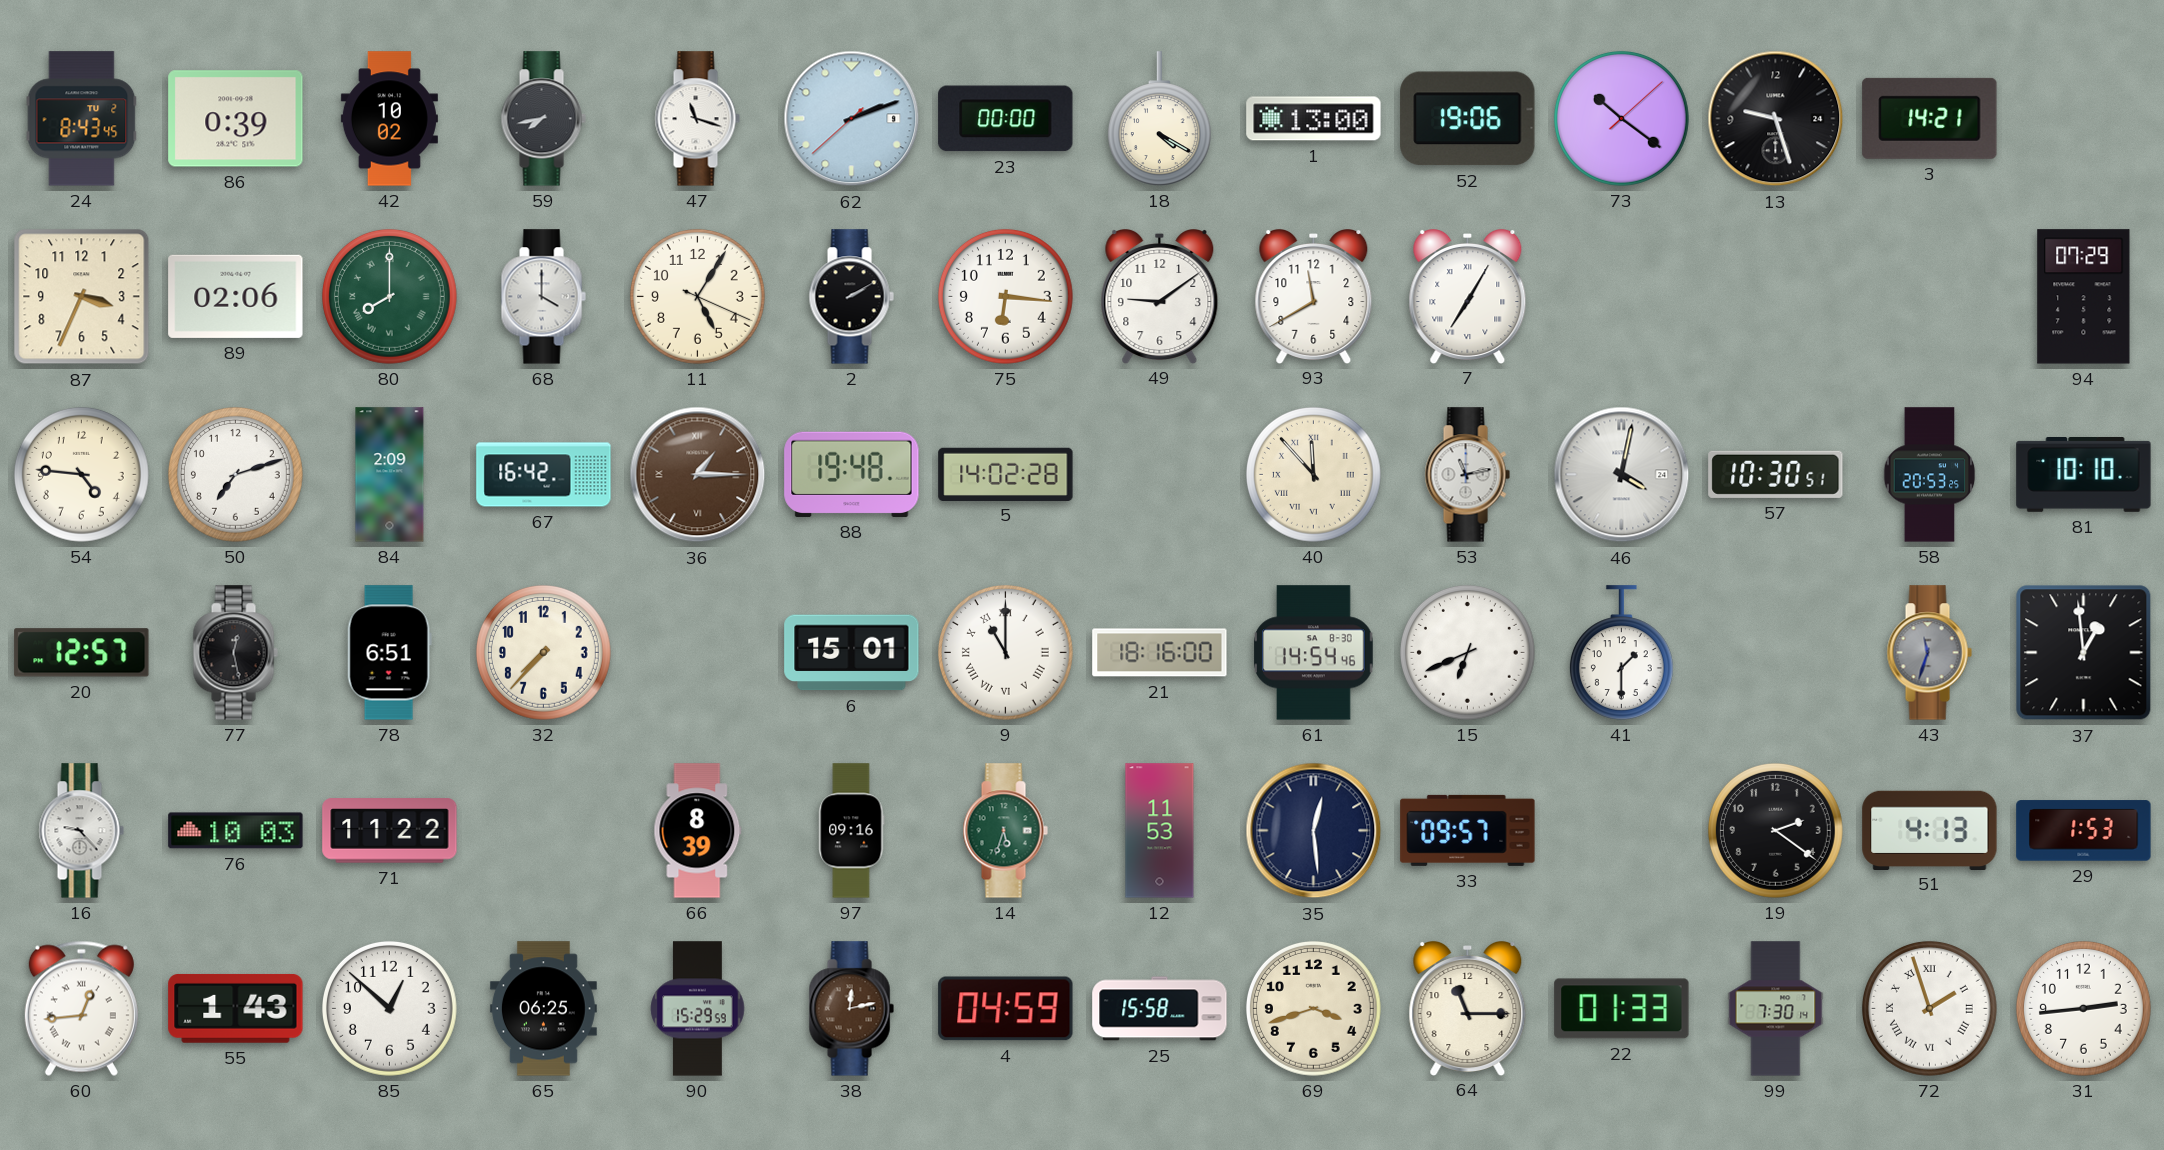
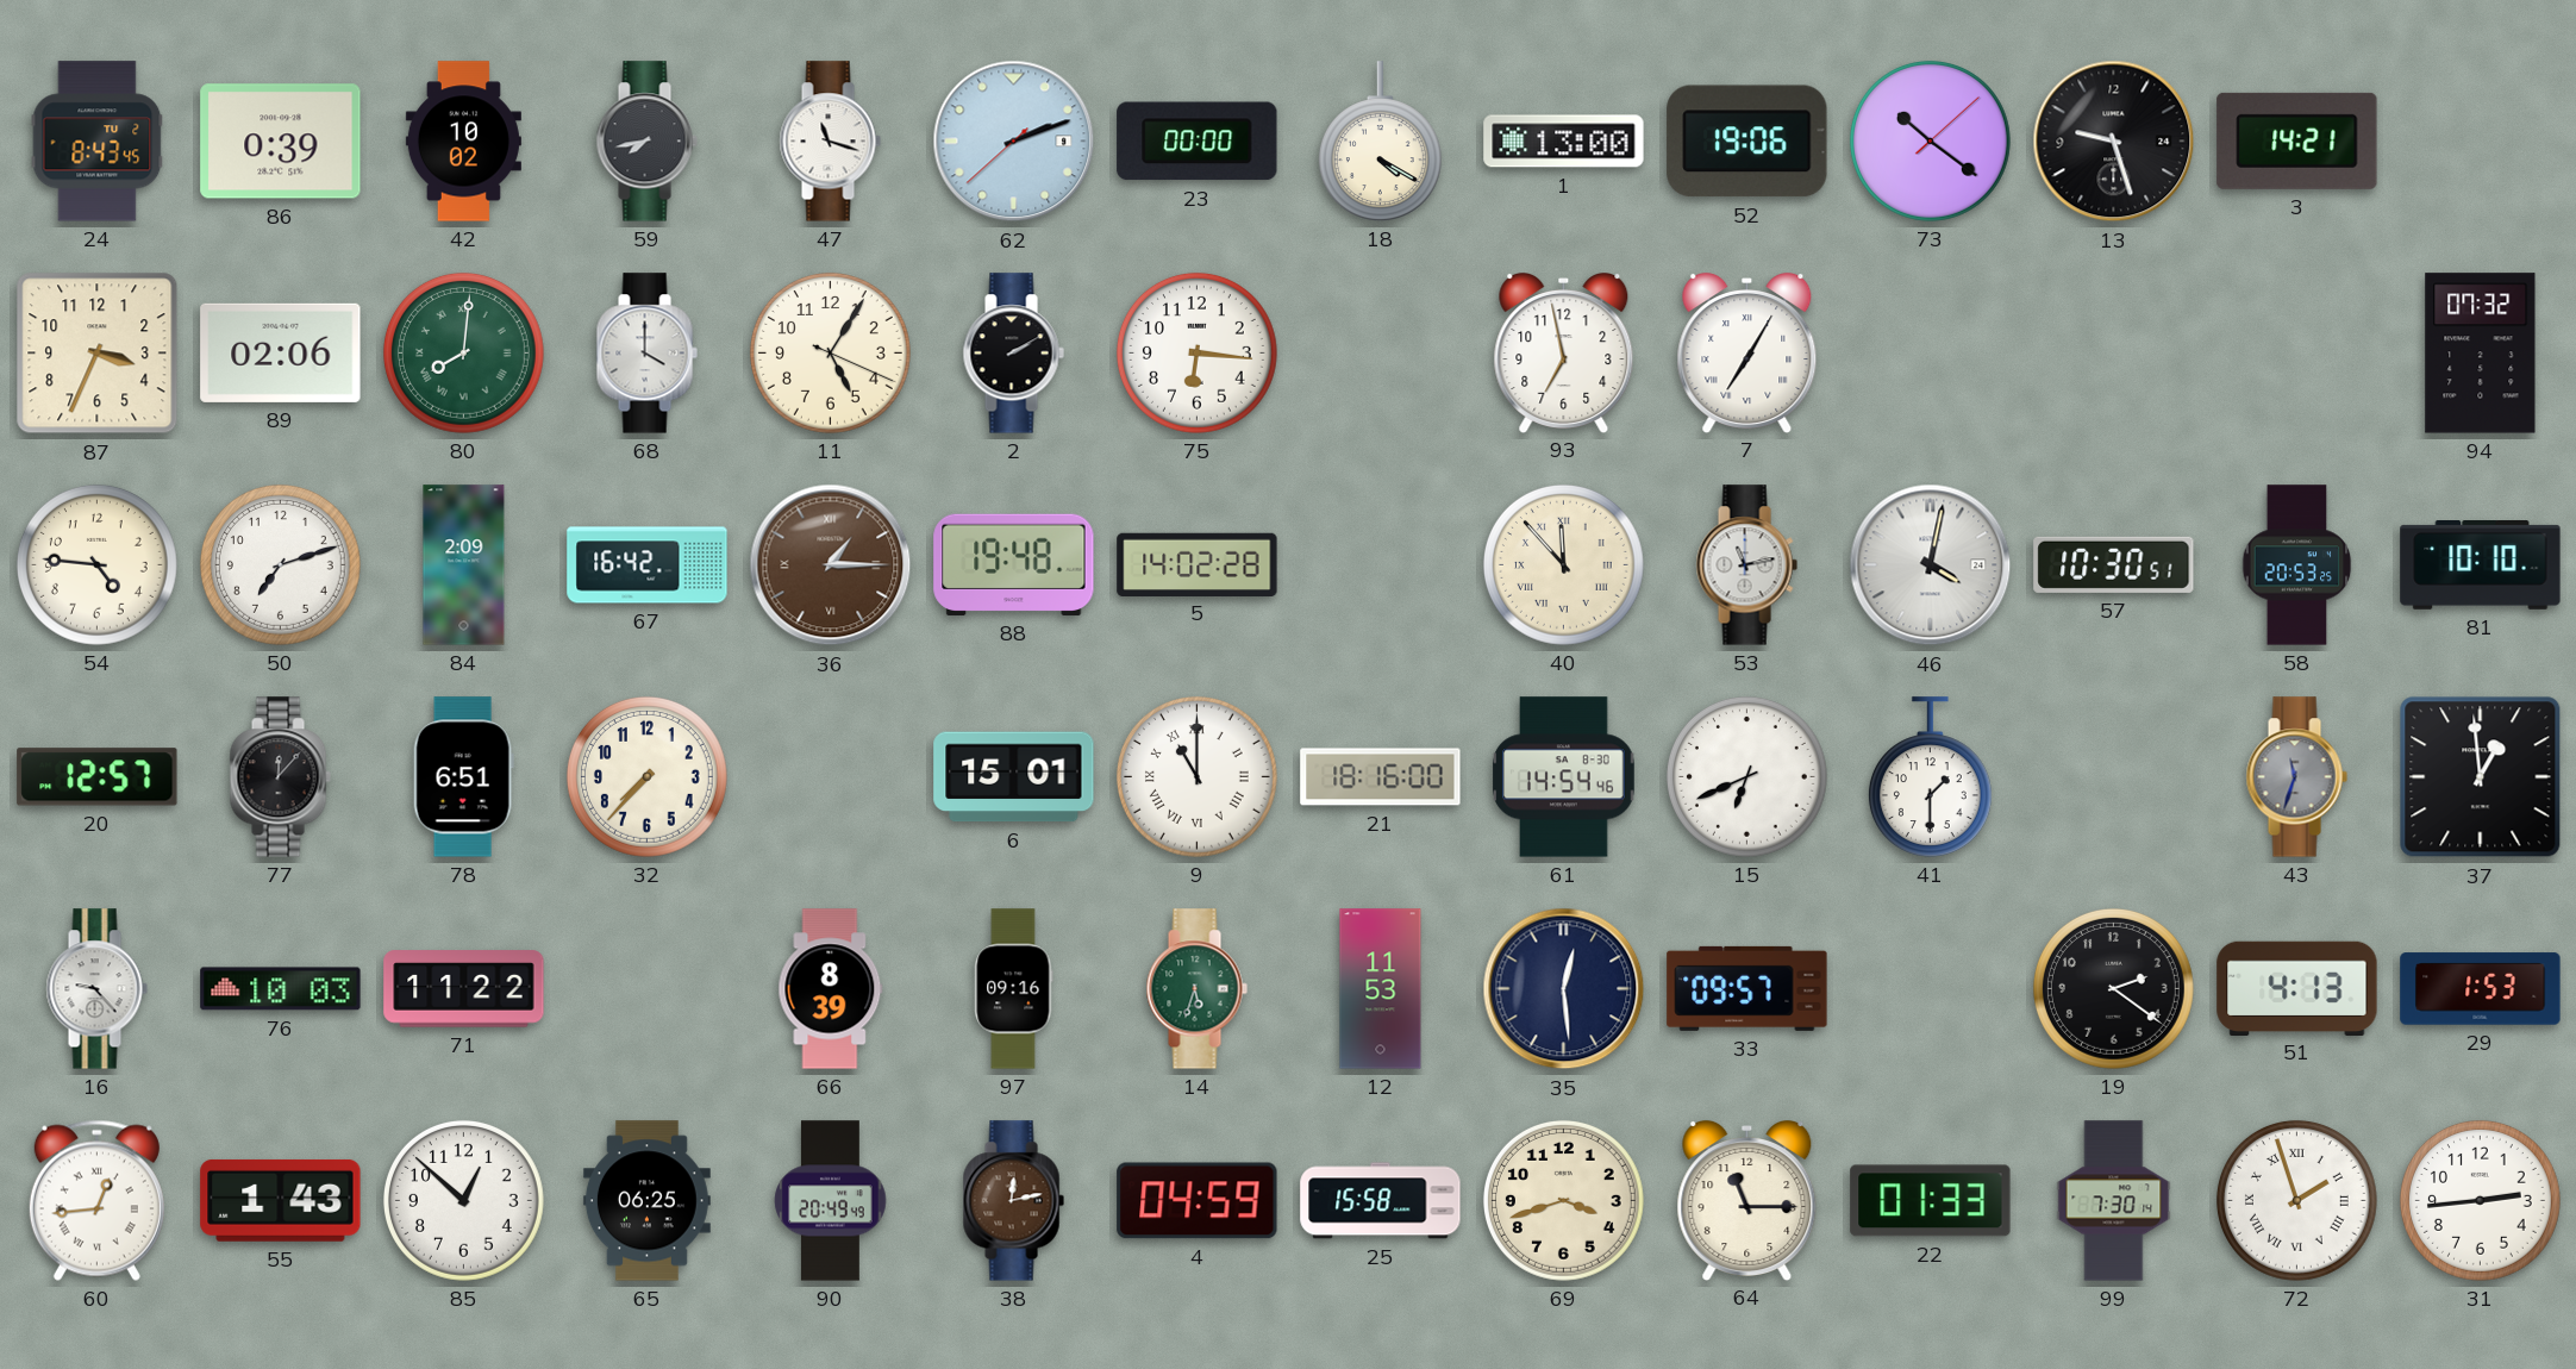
80: 8:00 -> 8:01 (463, 352)
49: 9:09 -> none (1160, 297)
93: 11:40 -> 6:58 (1564, 354)
94: 07:29 -> 07:32 (2481, 354)
77: 12:28 -> 12:07 (280, 777)
90: 15:29 -> 20:49 (831, 1201)
